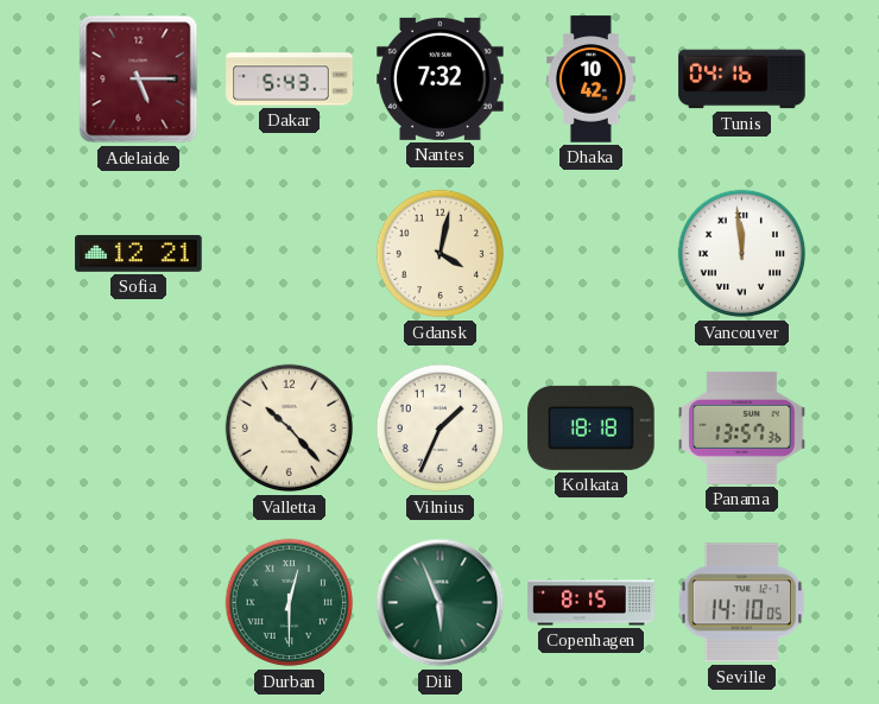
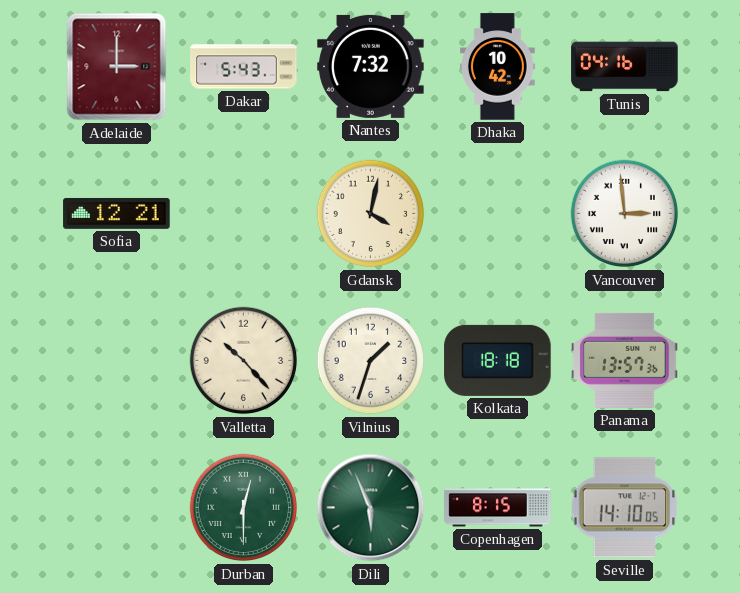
Adelaide: 5:15 -> 3:00 (117, 67)
Vancouver: 11:59 -> 2:59 (625, 214)
Vilnius: 1:34 -> 1:33 (371, 361)
